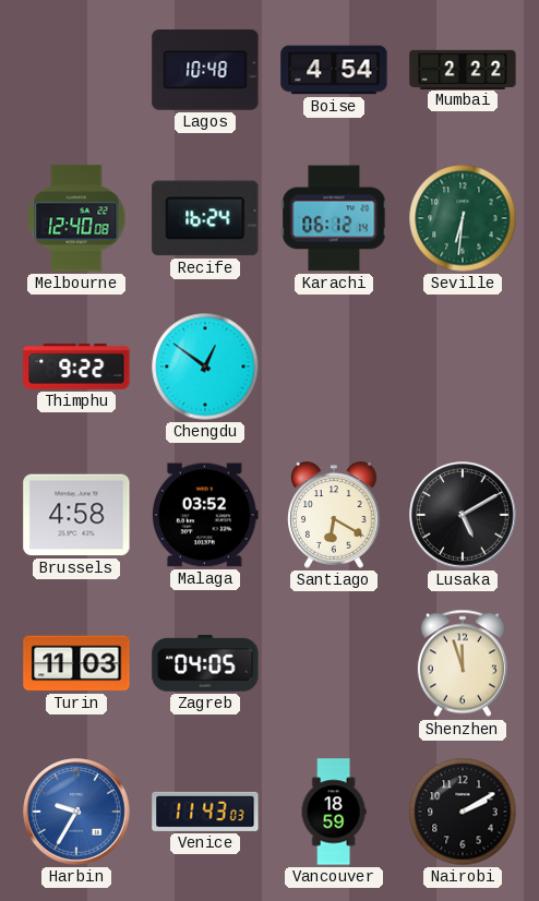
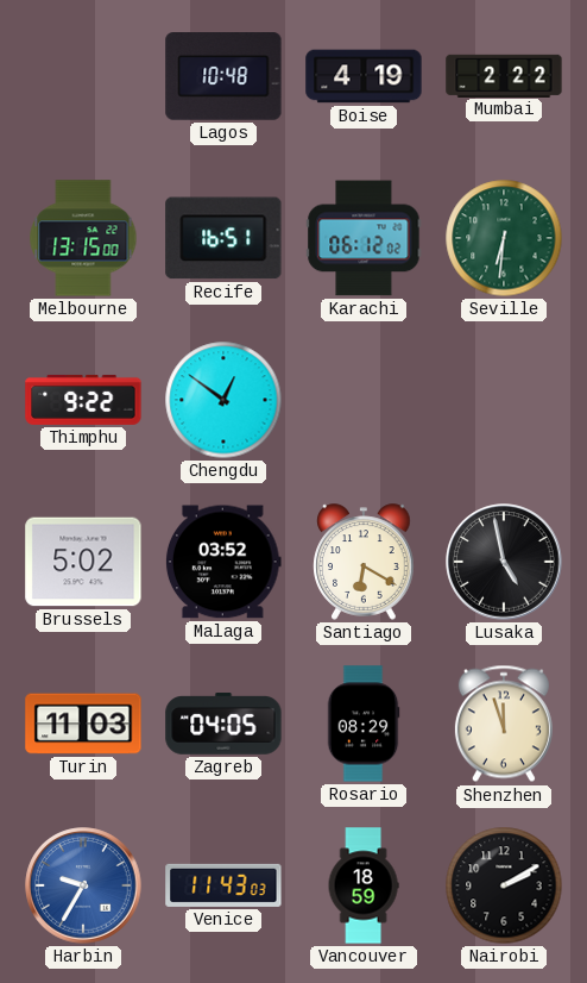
Boise: 4:54 -> 4:19 (364, 76)
Melbourne: 12:40 -> 13:15 (83, 238)
Recife: 16:24 -> 16:51 (223, 238)
Karachi: 06:12:14 -> 06:12:02 (364, 238)
Brussels: 4:58 -> 5:02 (83, 562)
Lusaka: 5:10 -> 4:58 (504, 562)
Rosario: none -> 08:29 (364, 724)
